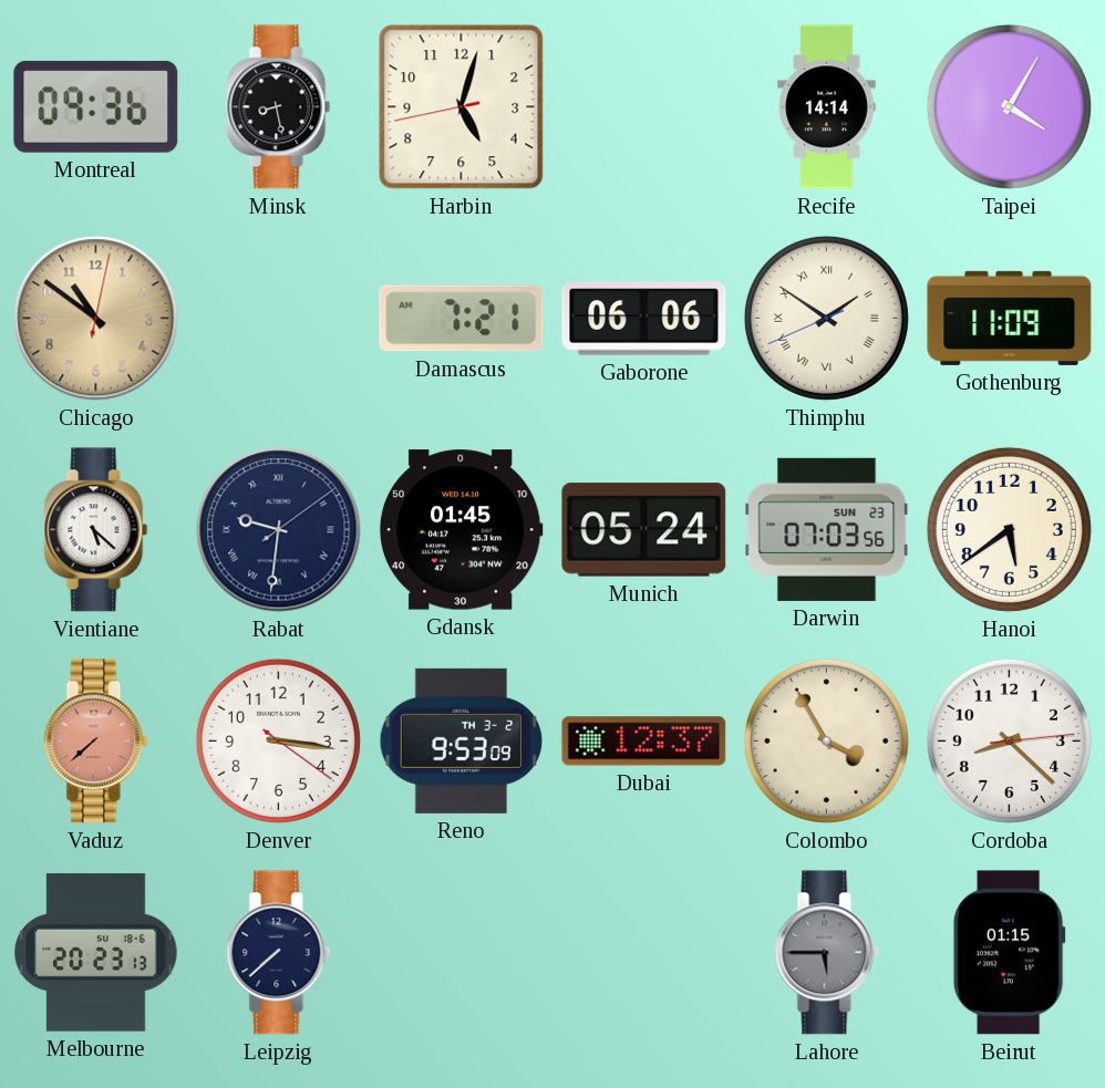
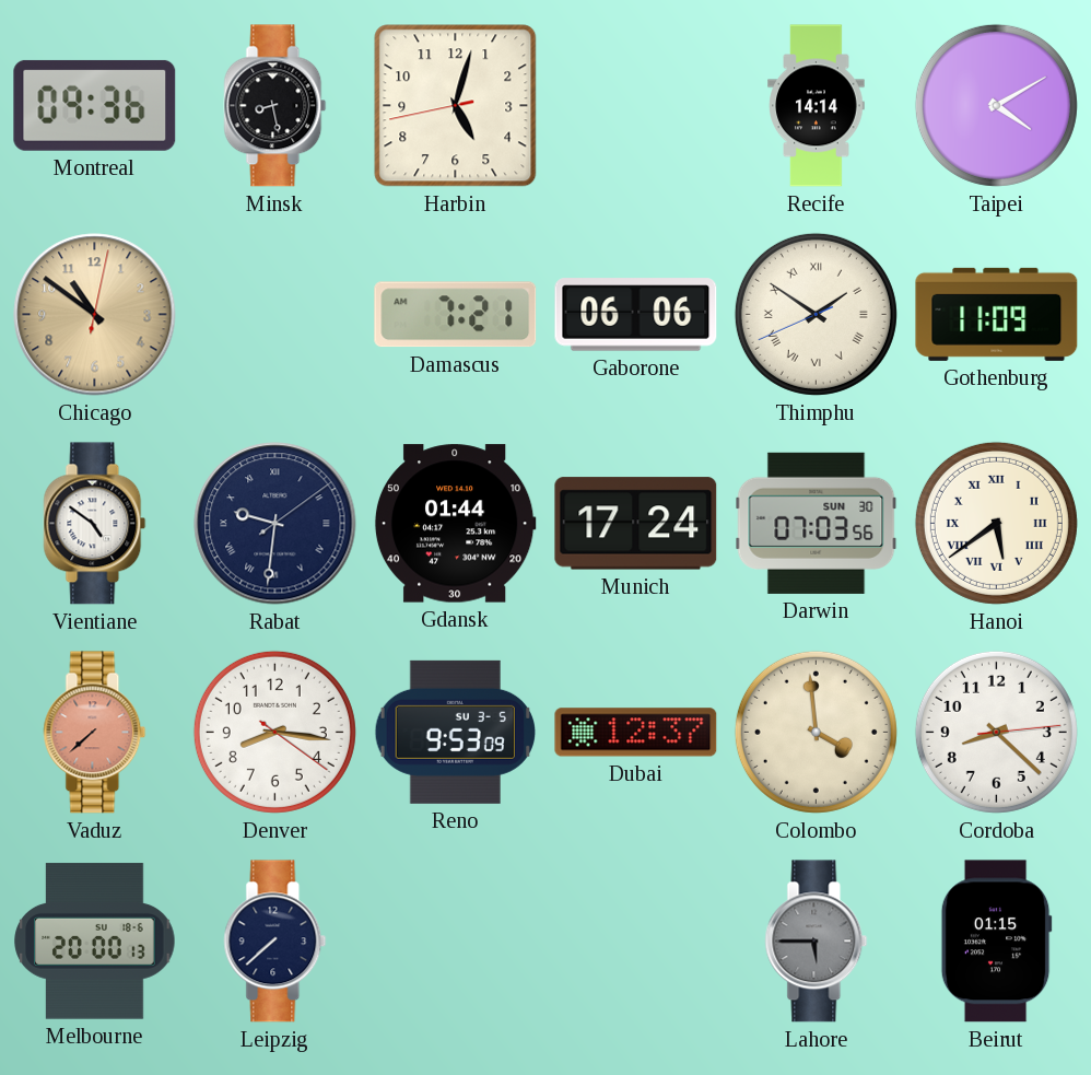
Taipei: 4:05 -> 4:10 (996, 105)
Vientiane: 5:22 -> 4:51 (95, 524)
Gdansk: 01:45 -> 01:44 (455, 524)
Munich: 05:24 -> 17:24 (636, 524)
Darwin date: SUN 23 -> SUN 30 (817, 523)
Hanoi numerals: Arabic -> Roman (996, 523)
Denver: 3:16 -> 8:16 (274, 732)
Reno date: TH 3-2 -> SU 3-5 (455, 732)
Colombo: 3:55 -> 3:59 (816, 732)
Melbourne: 20:23 -> 20:00 (95, 942)
